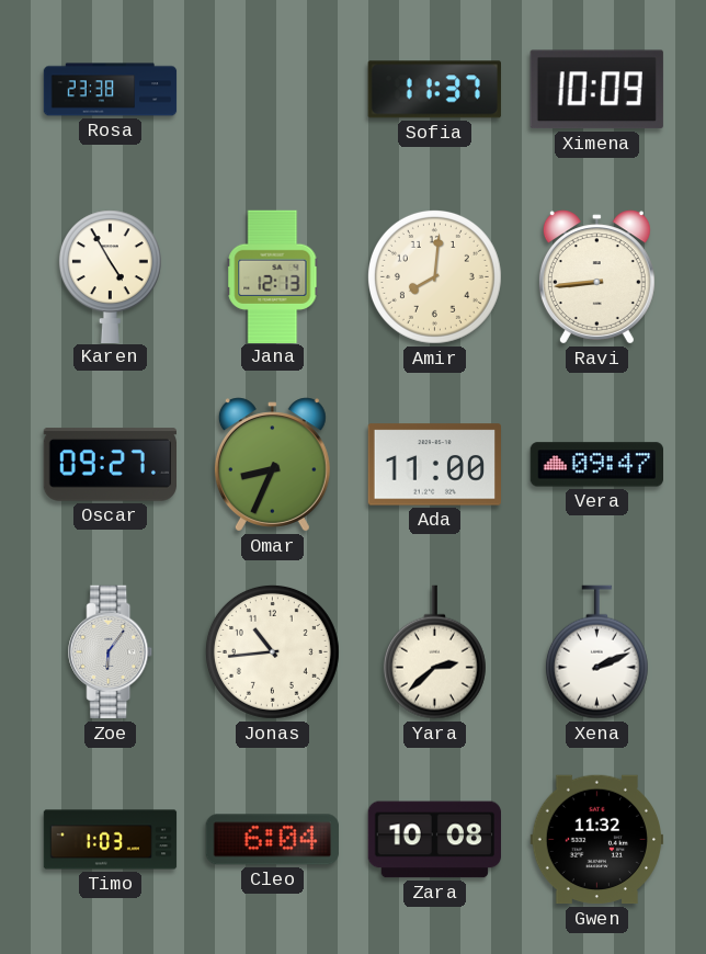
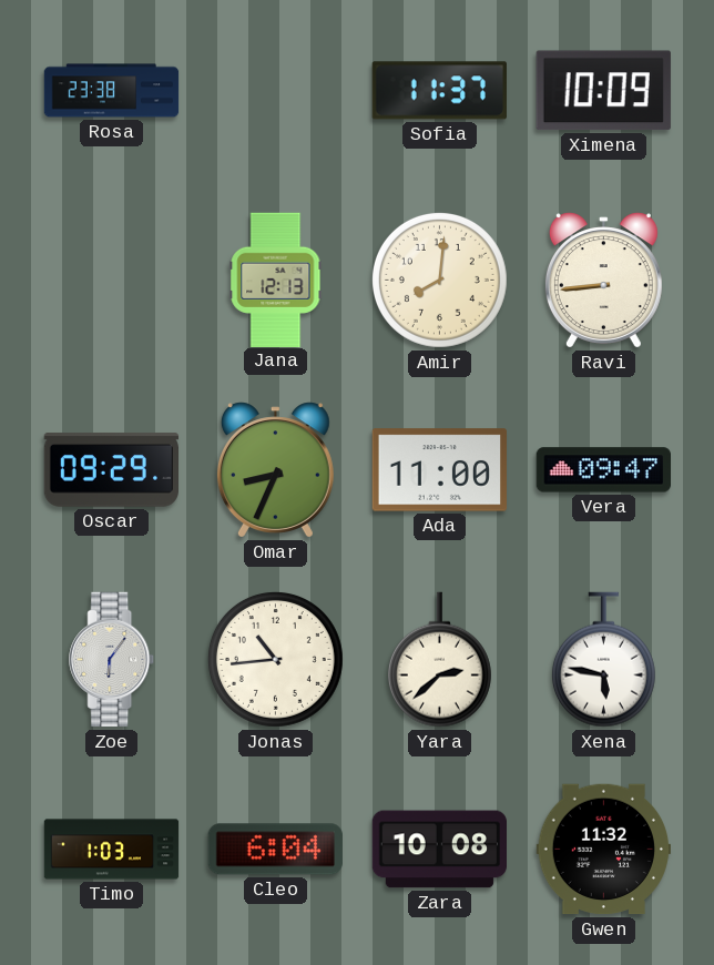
Karen: 4:55 -> none (110, 276)
Oscar: 09:27 -> 09:29 (112, 470)
Xena: 2:11 -> 5:47 (603, 660)
